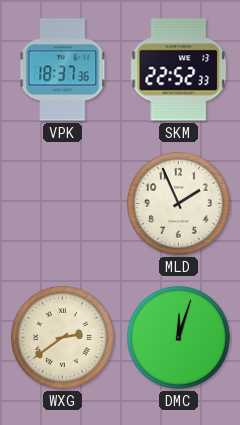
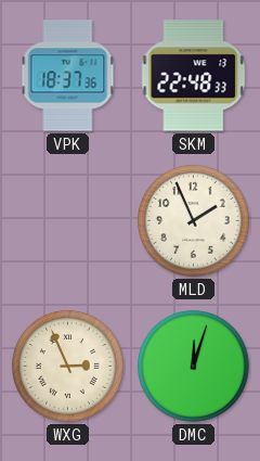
SKM: 22:52 -> 22:48 (194, 76)
WXG: 2:39 -> 2:56 (67, 366)
